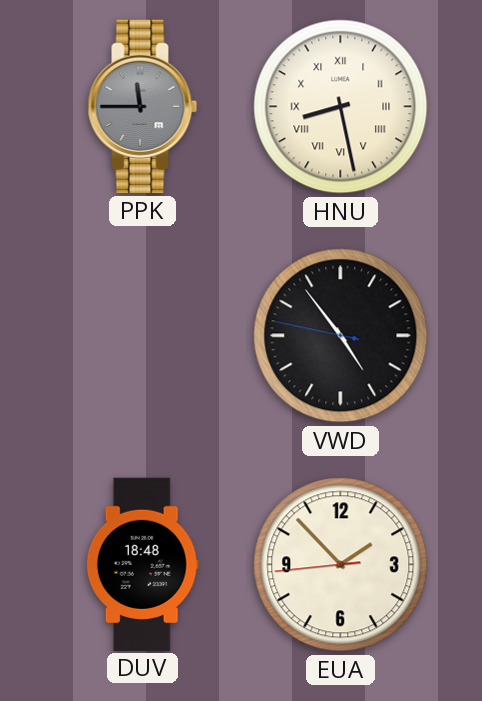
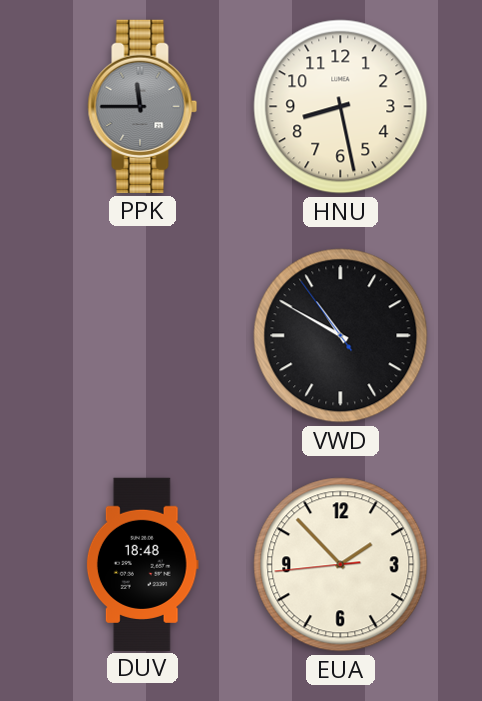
HNU numerals: Roman -> Arabic (341, 107)
VWD: 4:53 -> 10:49 (341, 336)
